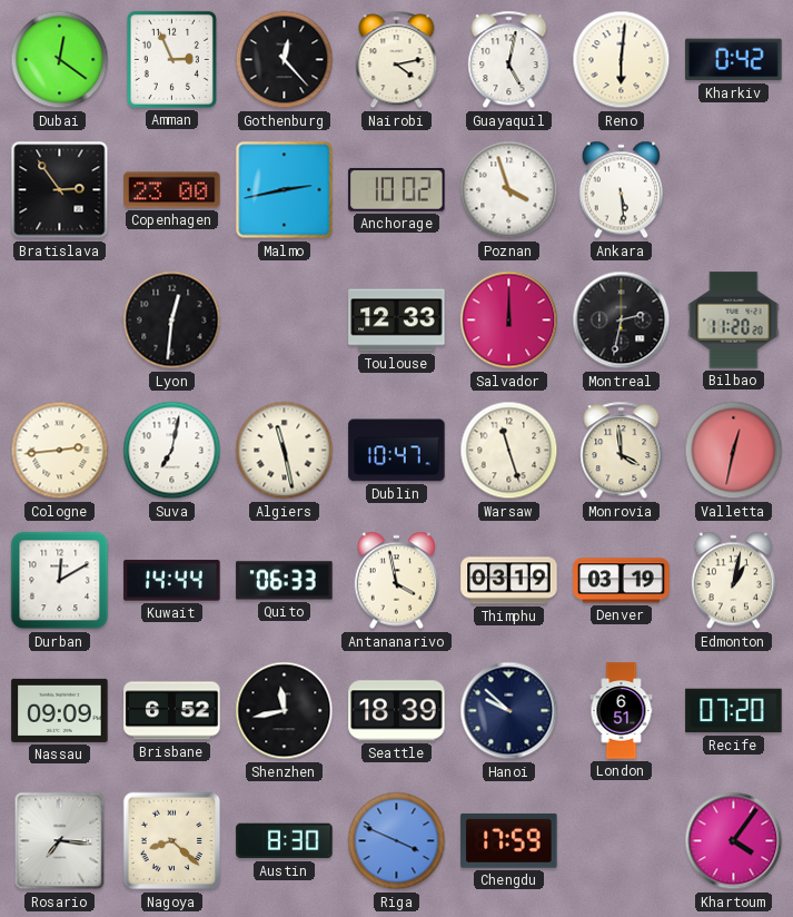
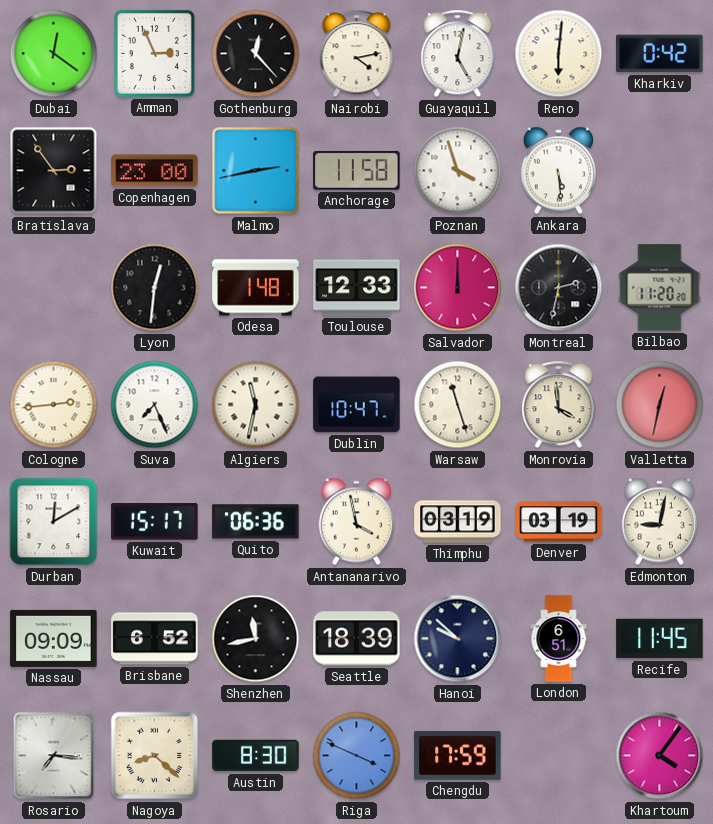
Anchorage: 10:02 -> 11:58 (357, 170)
Odesa: none -> 1:48 (256, 288)
Suva: 7:02 -> 7:26 (155, 405)
Algiers: 11:28 -> 11:32 (256, 405)
Kuwait: 14:44 -> 15:17 (155, 522)
Quito: 06:33 -> 06:36 (256, 522)
Edmonton: 1:02 -> 9:02 (659, 522)
Recife: 07:20 -> 11:45 (660, 639)
